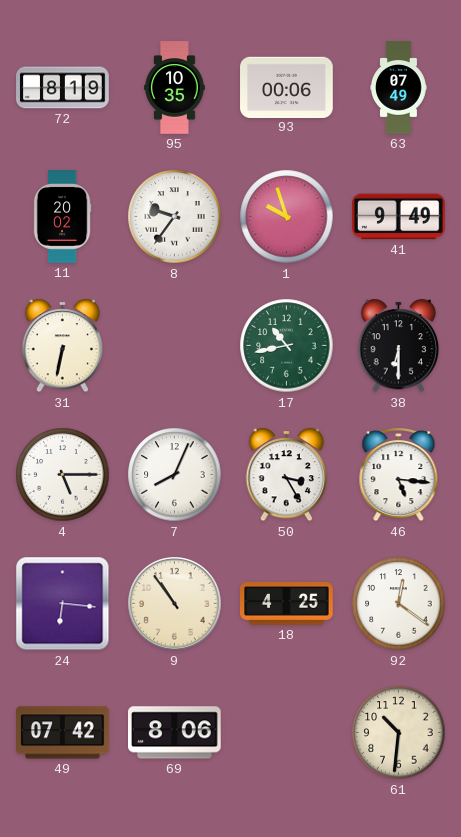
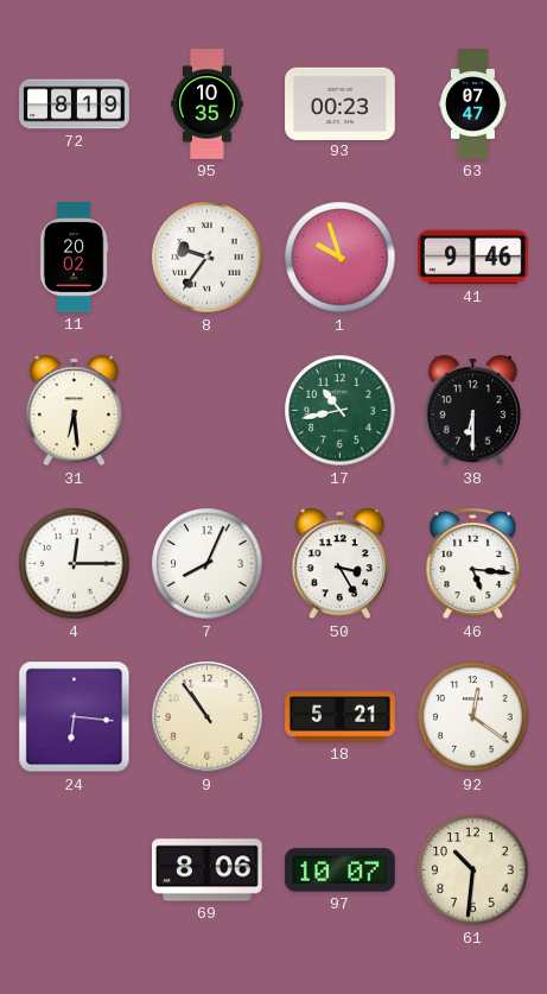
93: 00:06 -> 00:23 (341, 103)
63: 07:49 -> 07:47 (473, 105)
41: 9:49 -> 9:46 (473, 258)
31: 6:32 -> 6:29 (75, 411)
4: 5:15 -> 12:15 (75, 564)
18: 4:25 -> 5:21 (341, 717)
49: 07:42 -> none (63, 733)
97: none -> 10:07 (341, 870)
